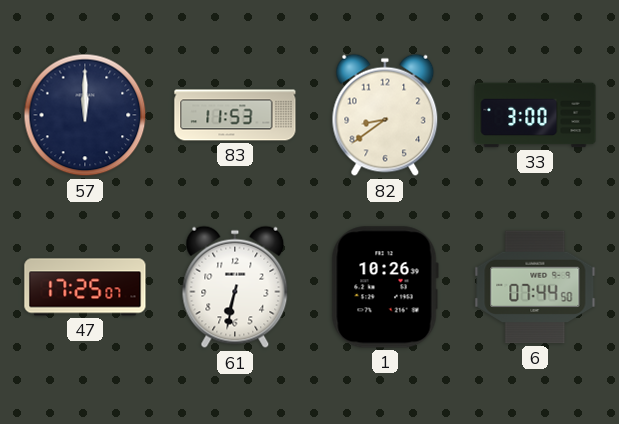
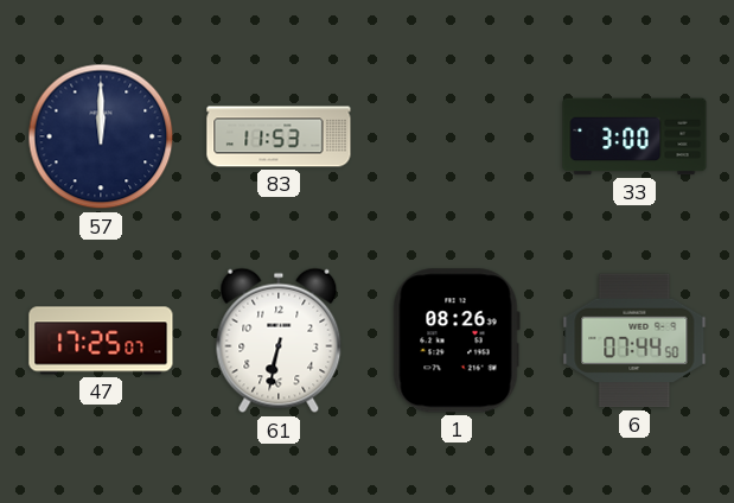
82: 8:39 -> none (385, 115)
1: 10:26 -> 08:26 (457, 340)
